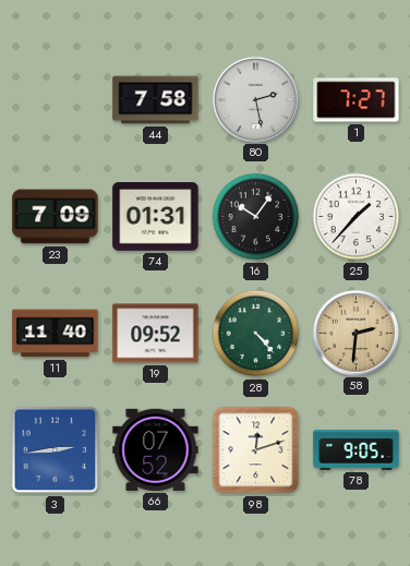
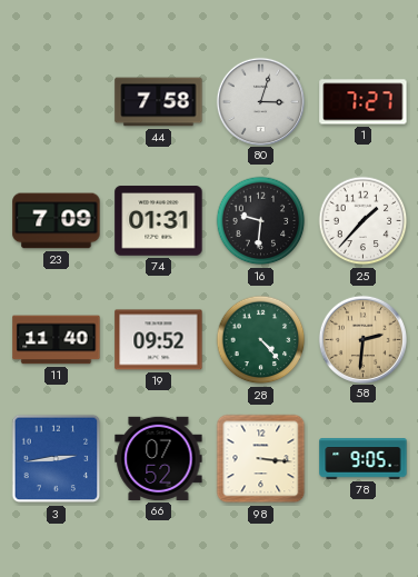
80: 2:28 -> 3:03 (260, 101)
16: 10:06 -> 9:31 (261, 221)
98: 12:12 -> 3:16 (261, 459)
